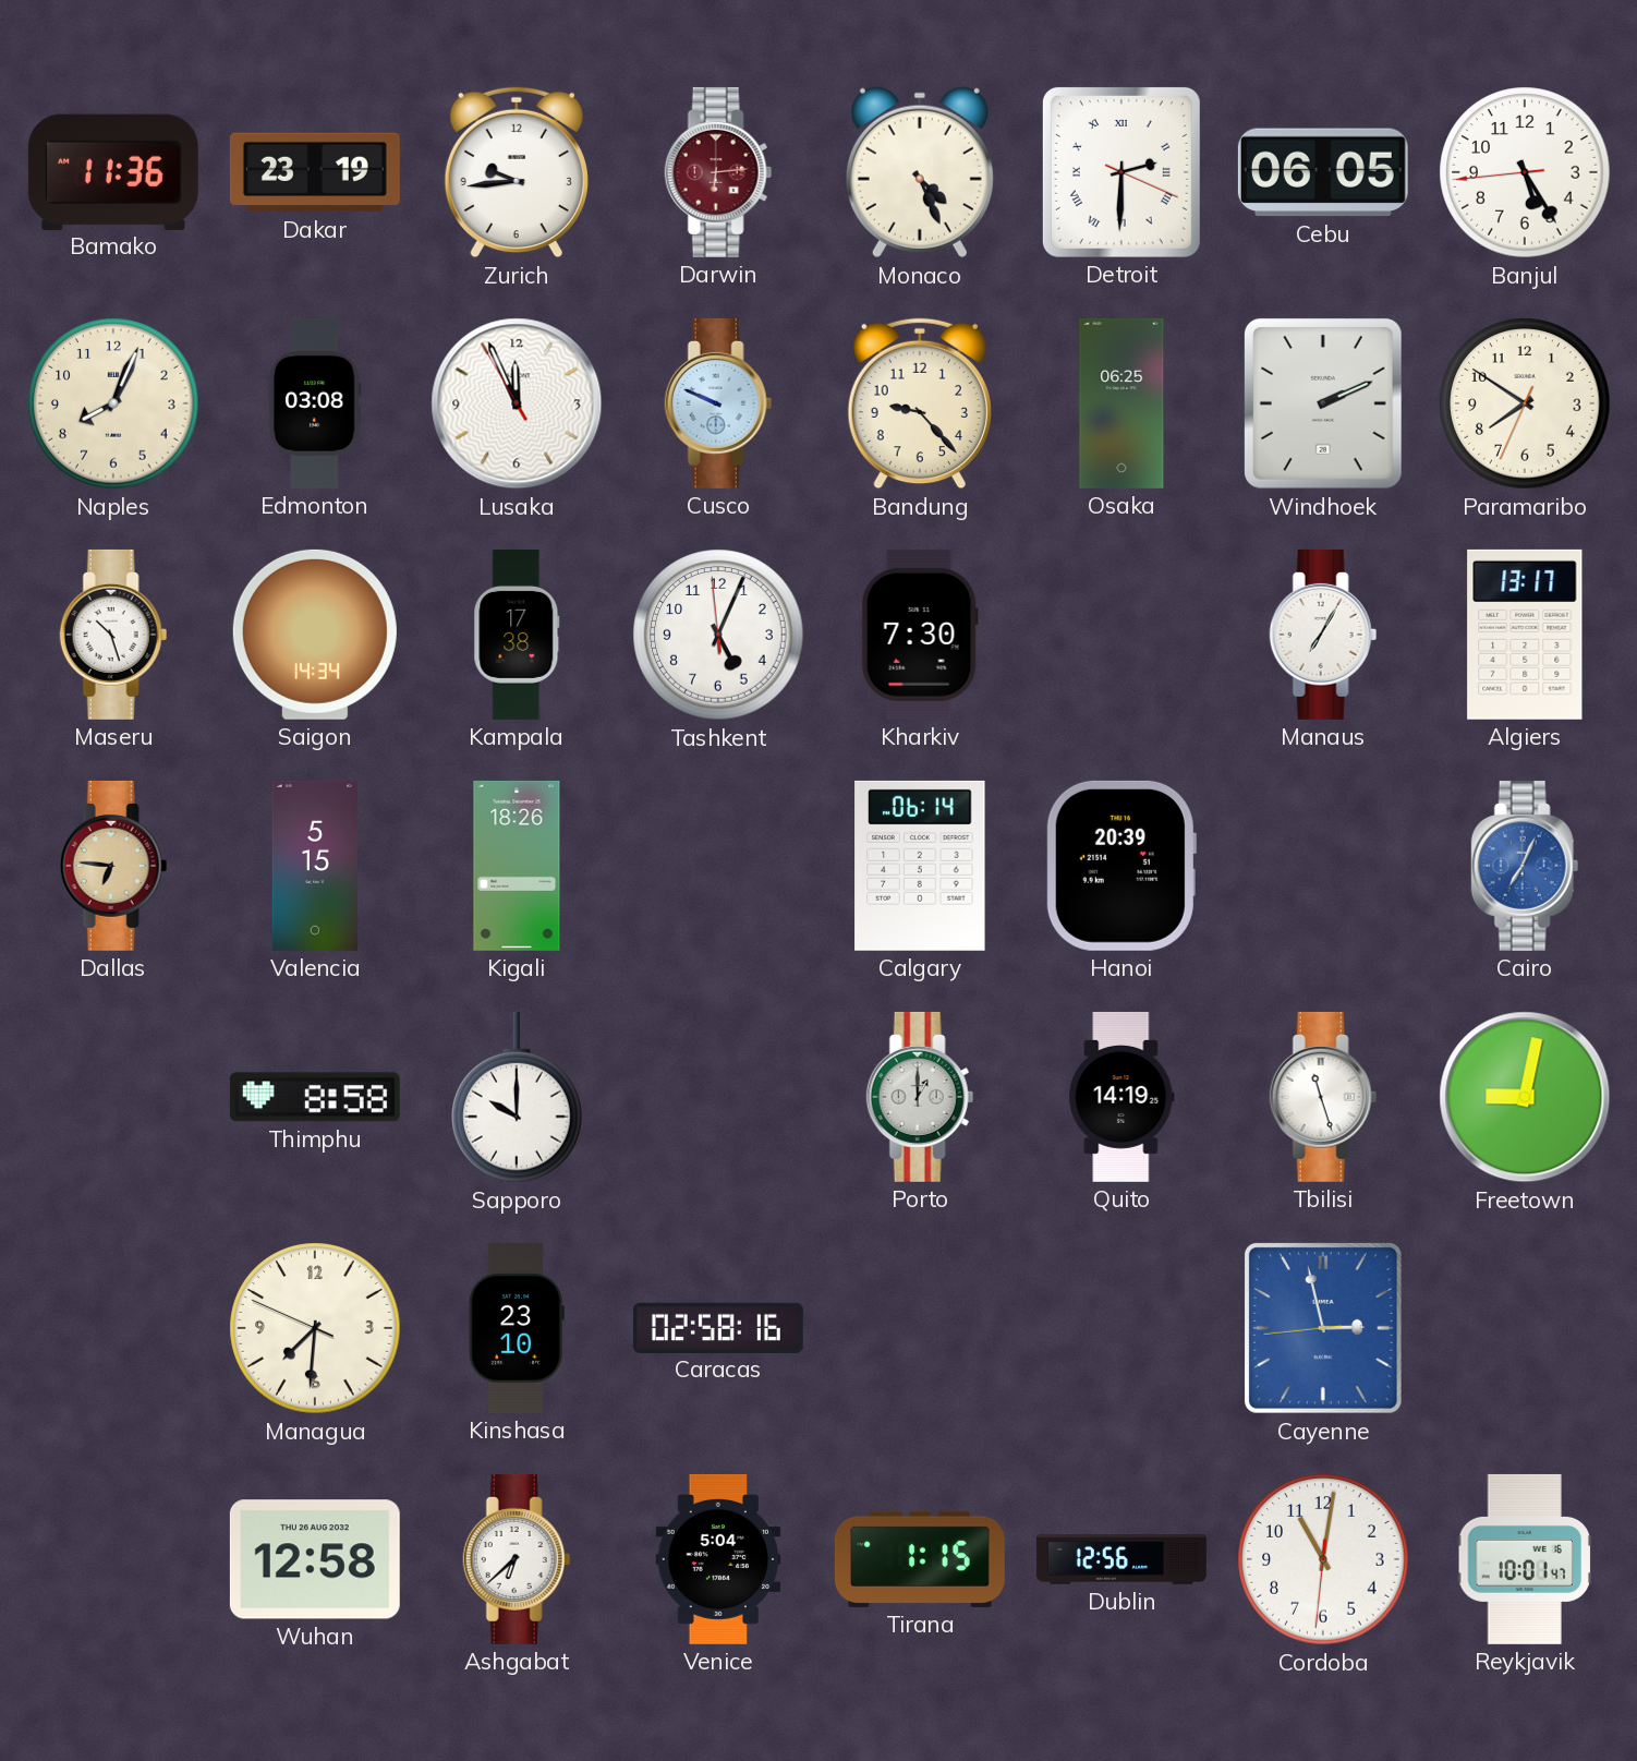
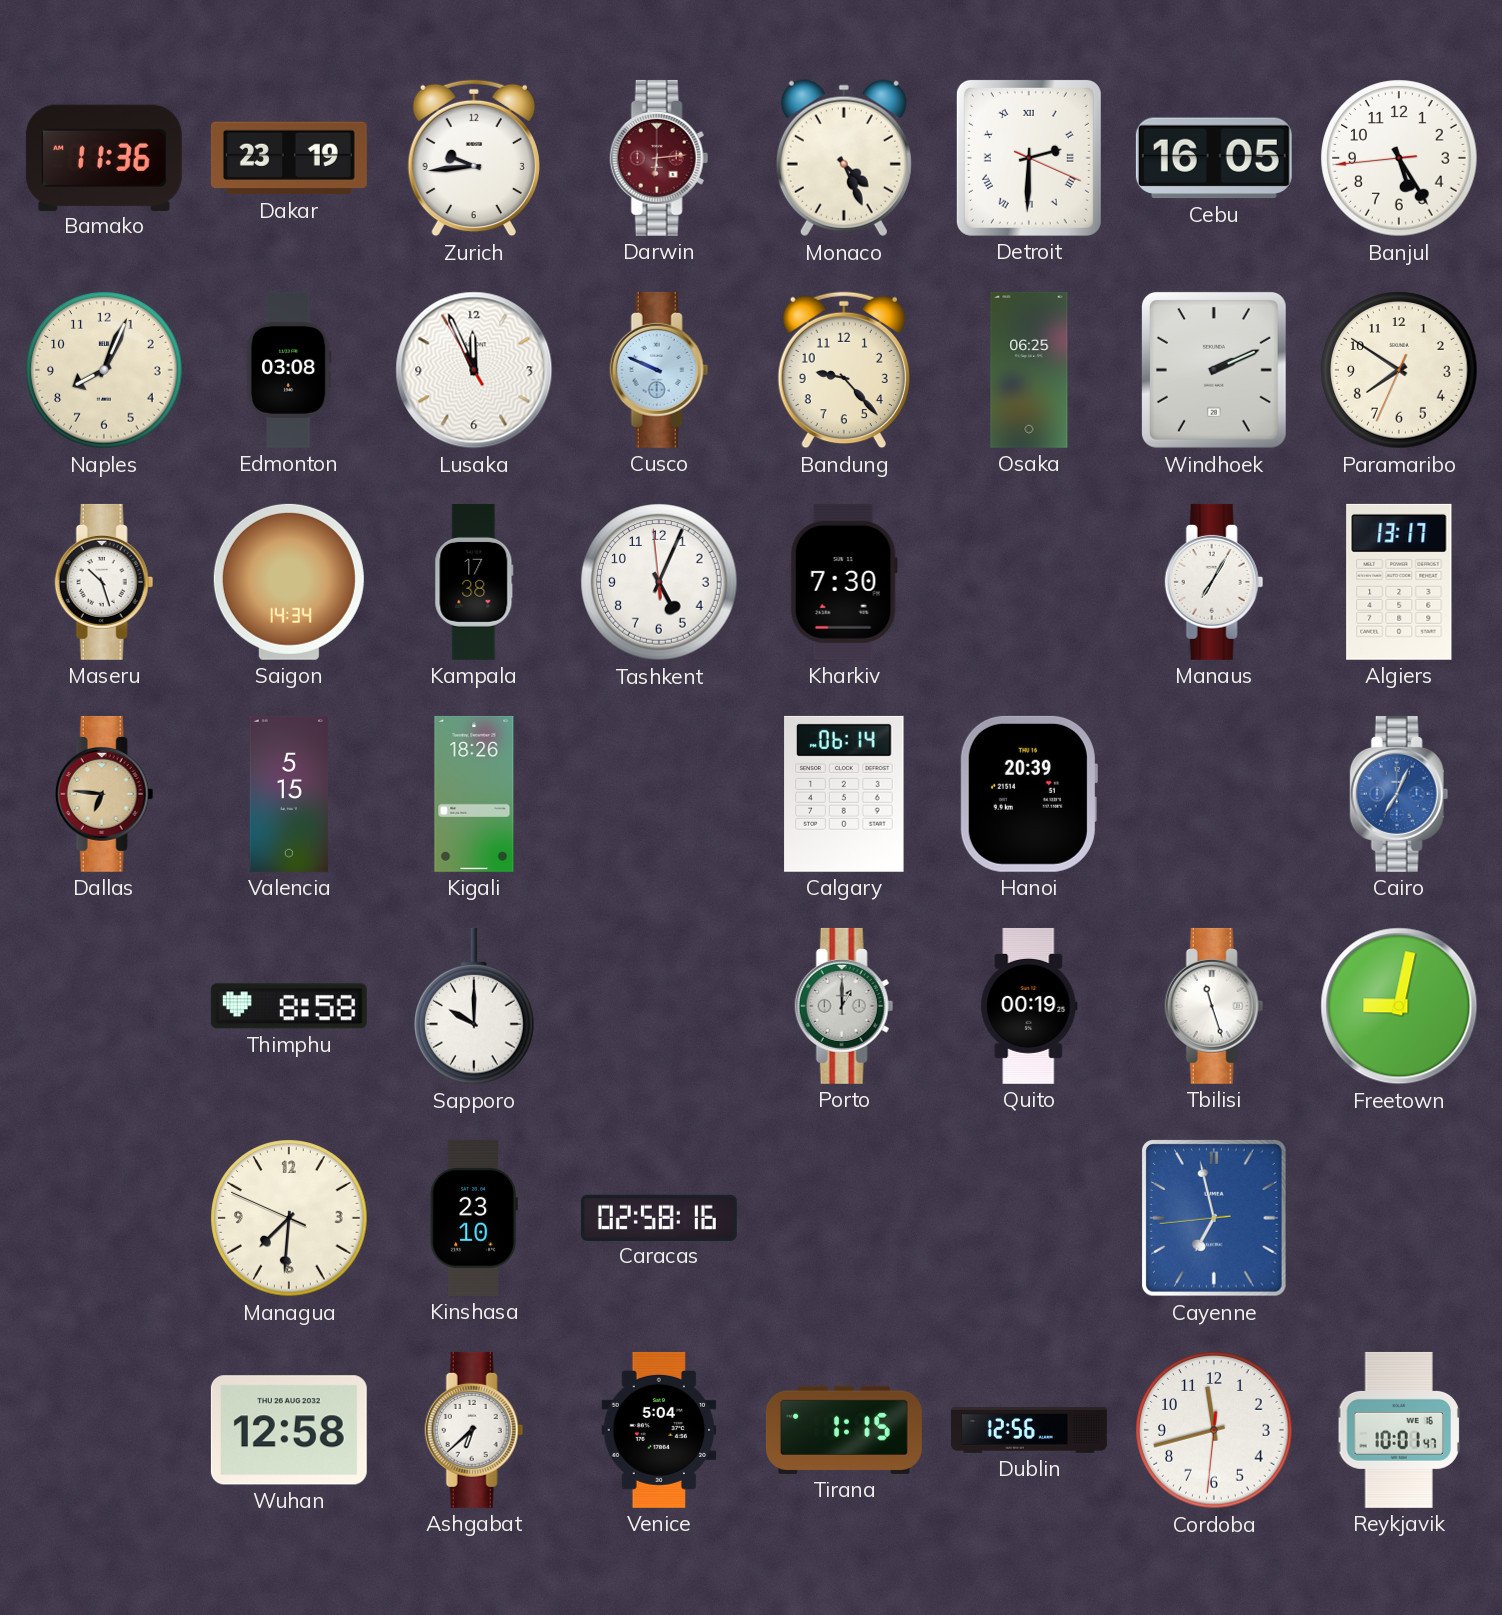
Cebu: 06:05 -> 16:05 (1214, 158)
Quito: 14:19 -> 00:19 (1029, 1006)
Cayenne: 2:57 -> 6:57 (1215, 1219)
Cordoba: 11:01 -> 11:42 (1214, 1430)
